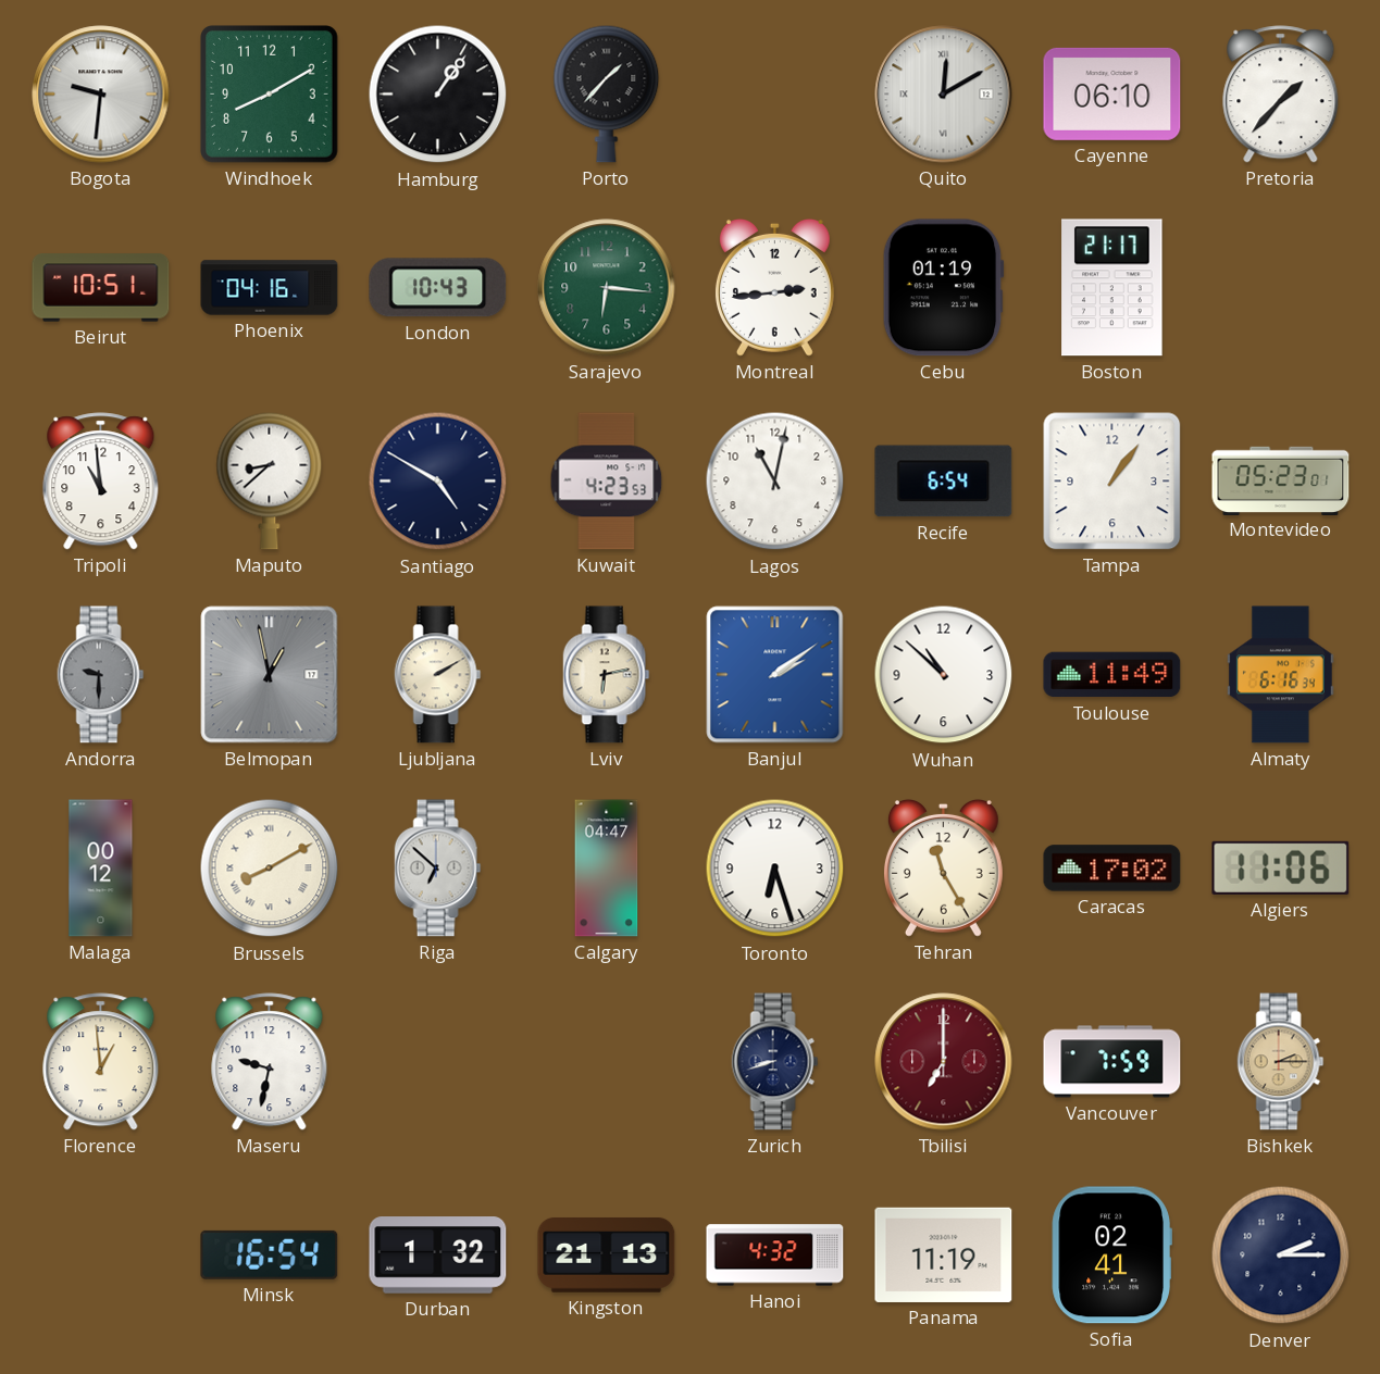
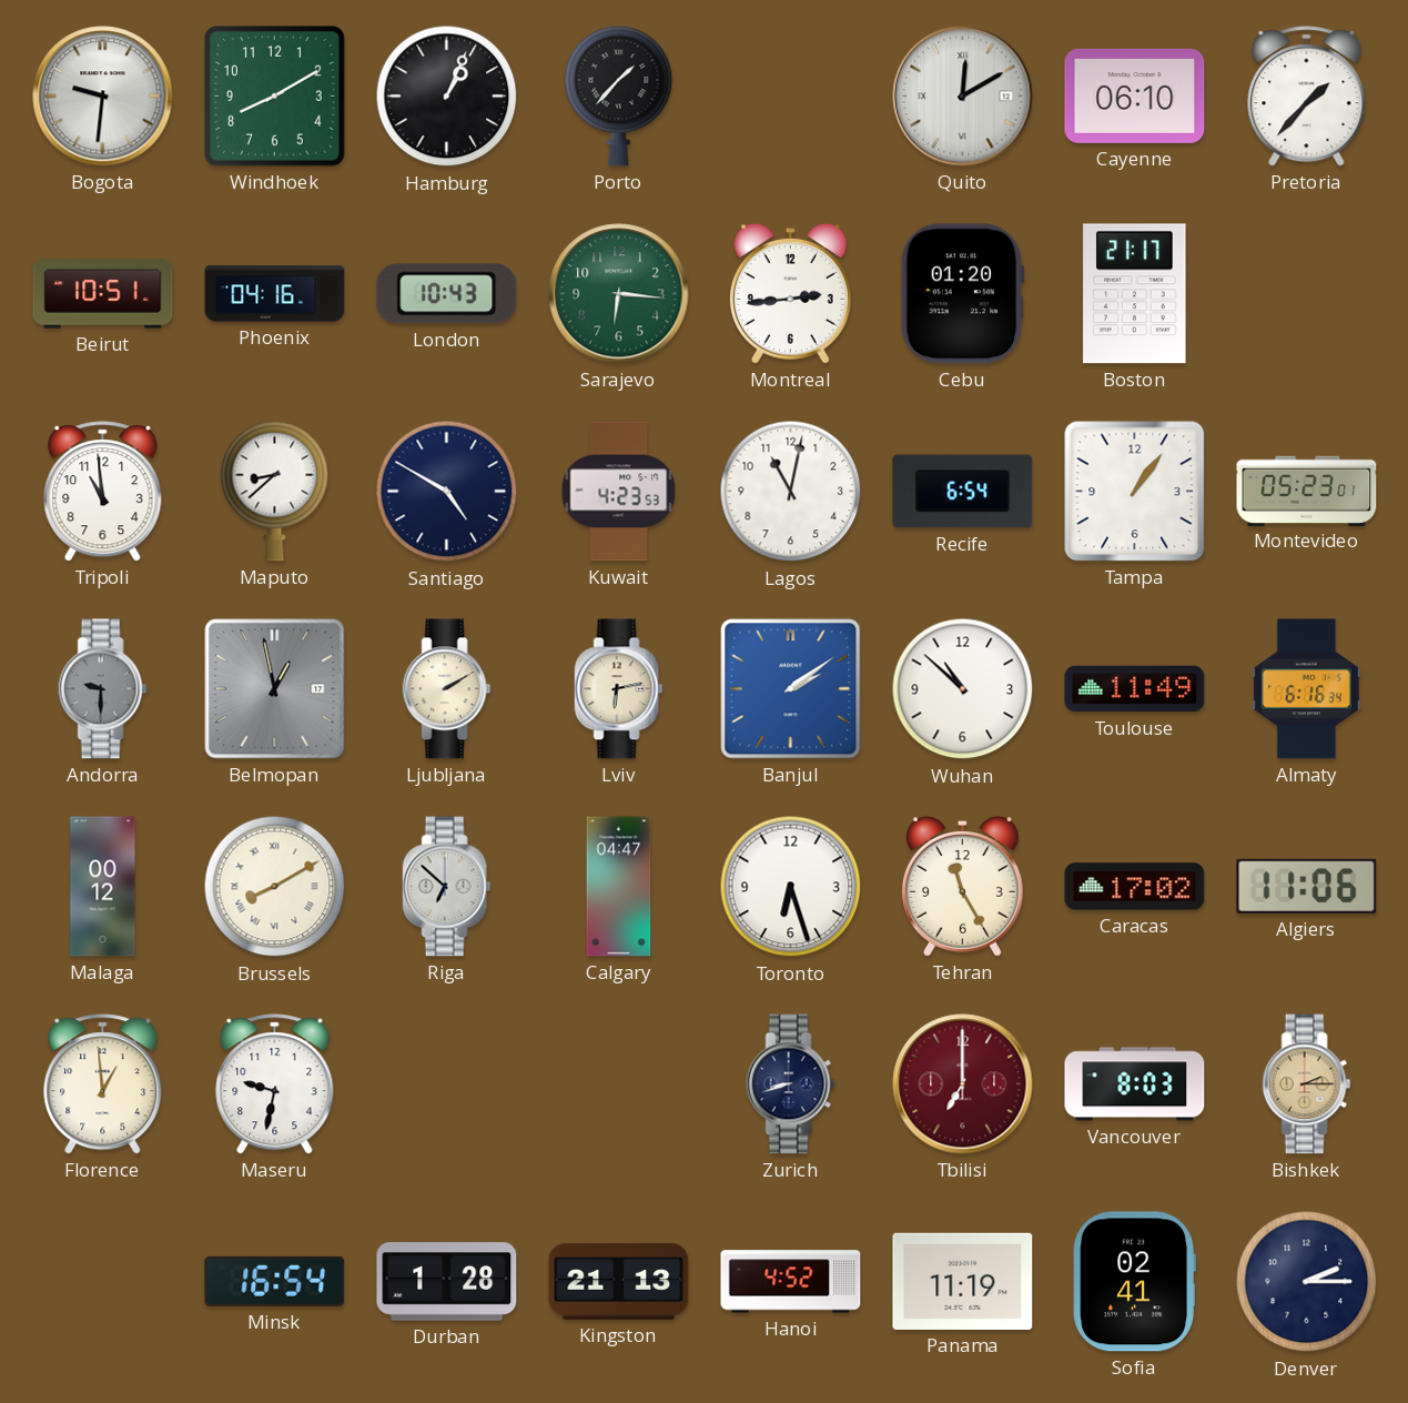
Hamburg: 1:06 -> 1:04 (447, 97)
Cebu: 01:19 -> 01:20 (962, 294)
Vancouver: 7:59 -> 8:03 (1135, 1084)
Durban: 1:32 -> 1:28 (447, 1282)
Hanoi: 4:32 -> 4:52 (791, 1282)
